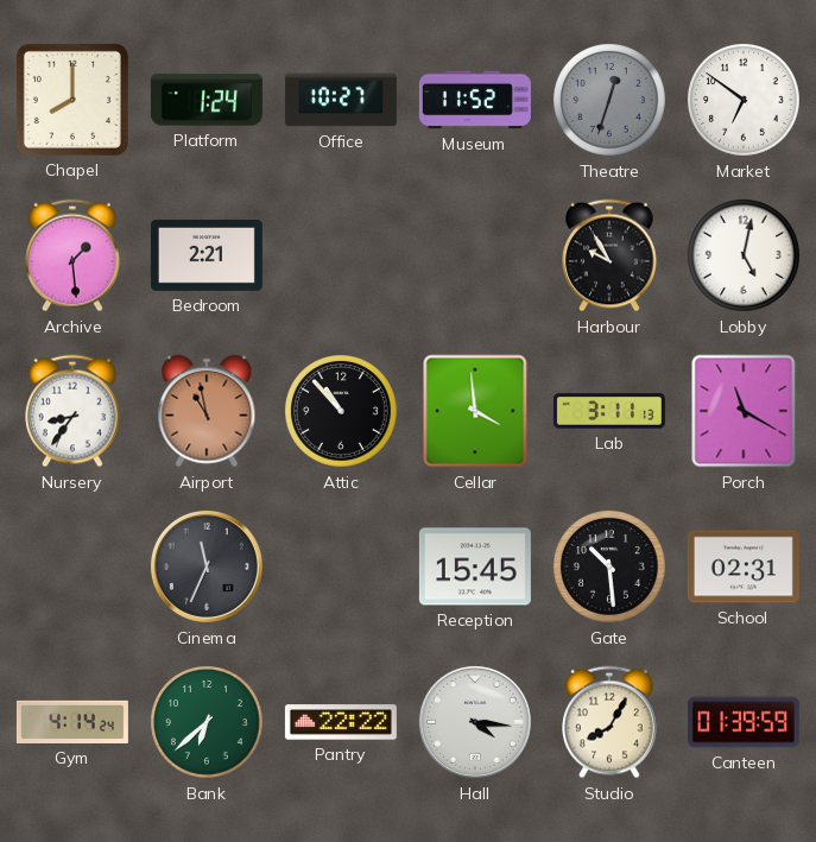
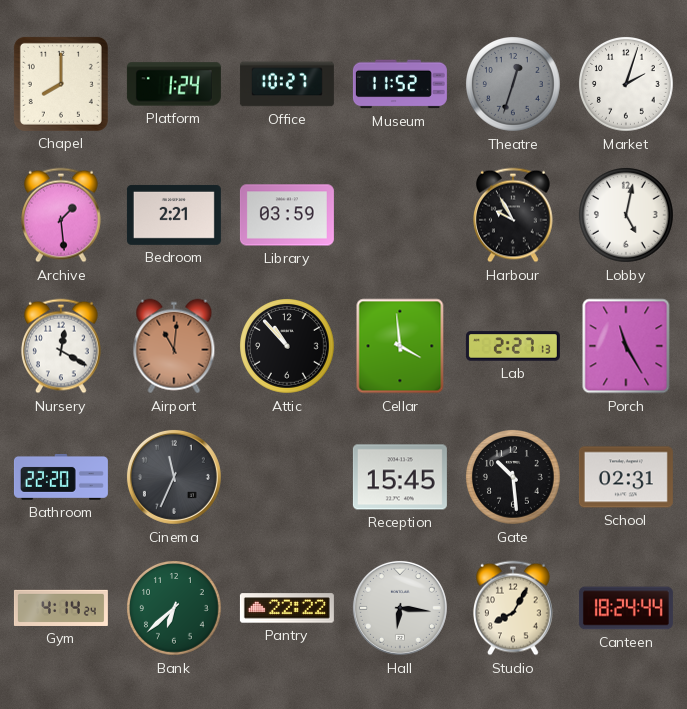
Market: 6:51 -> 2:03 (627, 85)
Library: none -> 03:59 (287, 215)
Nursery: 8:36 -> 12:20 (62, 346)
Airport: 10:58 -> 11:01 (174, 346)
Lab: 3:11 -> 2:27 (513, 346)
Porch: 11:20 -> 11:25 (626, 346)
Bathroom: none -> 22:20 (61, 477)
Hall: 4:16 -> 6:16 (400, 608)
Canteen: 01:39 -> 18:24 (626, 608)
